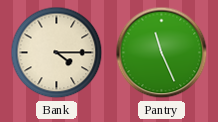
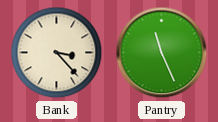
Bank: 4:15 -> 3:23 (57, 53)
